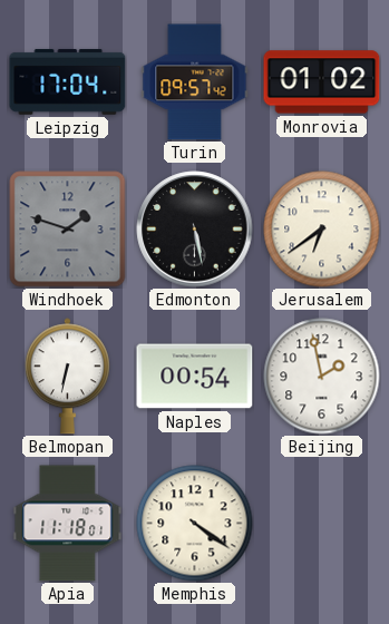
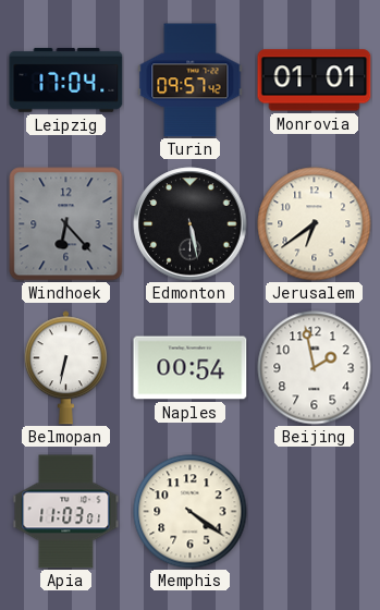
Monrovia: 01:02 -> 01:01 (315, 81)
Windhoek: 1:48 -> 6:23 (66, 224)
Apia: 11:18 -> 11:03 (66, 512)
